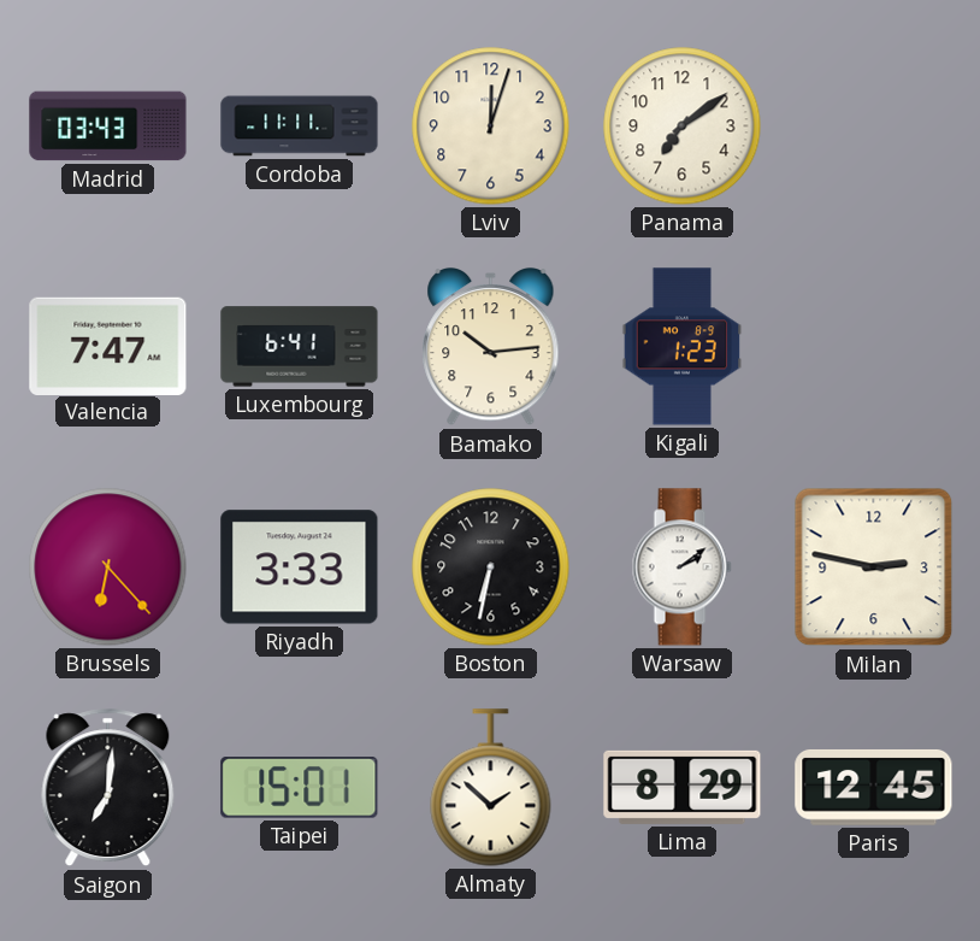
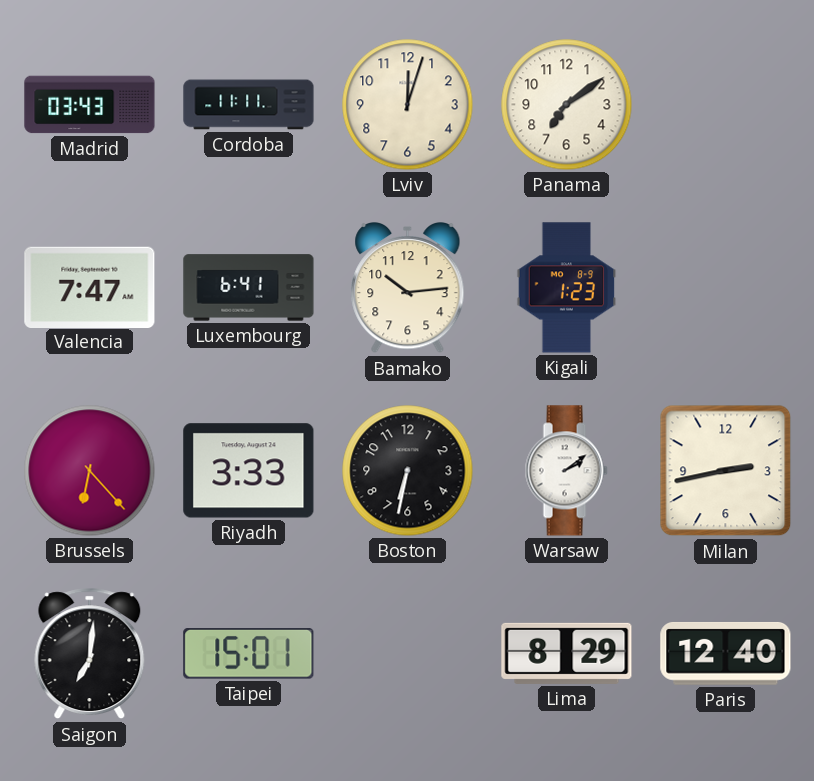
Milan: 2:47 -> 2:43 (726, 471)
Almaty: 1:52 -> none (491, 788)
Paris: 12:45 -> 12:40 (726, 654)
